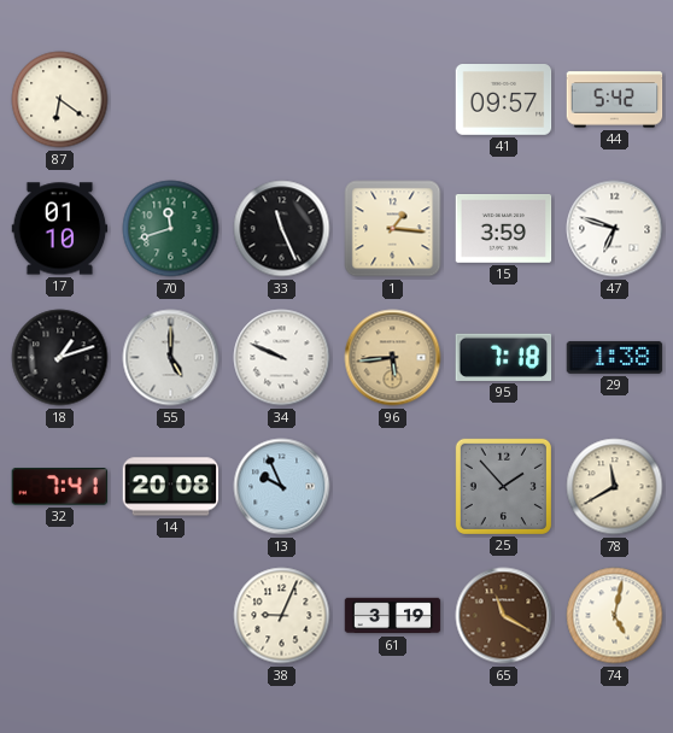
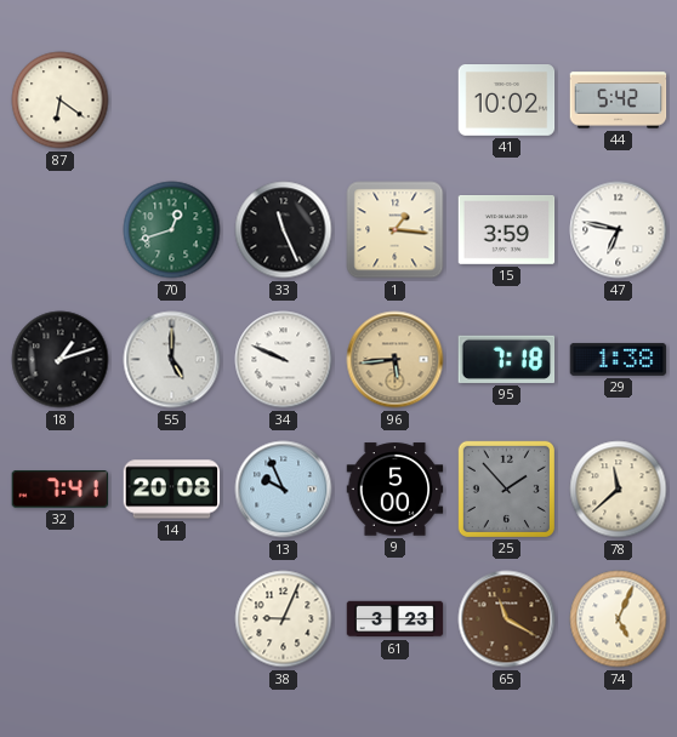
41: 09:57 -> 10:02 (507, 101)
17: 01:10 -> none (60, 229)
70: 11:42 -> 12:42 (172, 230)
47: 6:48 -> 6:47 (619, 230)
9: none -> 5:00 (396, 490)
78: 11:40 -> 11:38 (619, 490)
61: 3:19 -> 3:23 (396, 619)
74: 5:02 -> 5:04 (619, 619)
